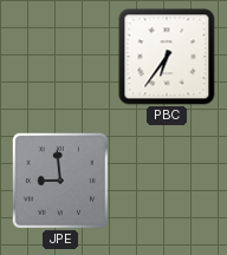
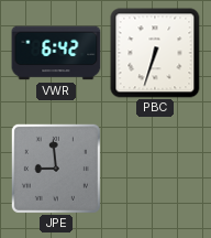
VWR: none -> 6:42 (56, 53)
PBC: 6:36 -> 6:33 (155, 53)
